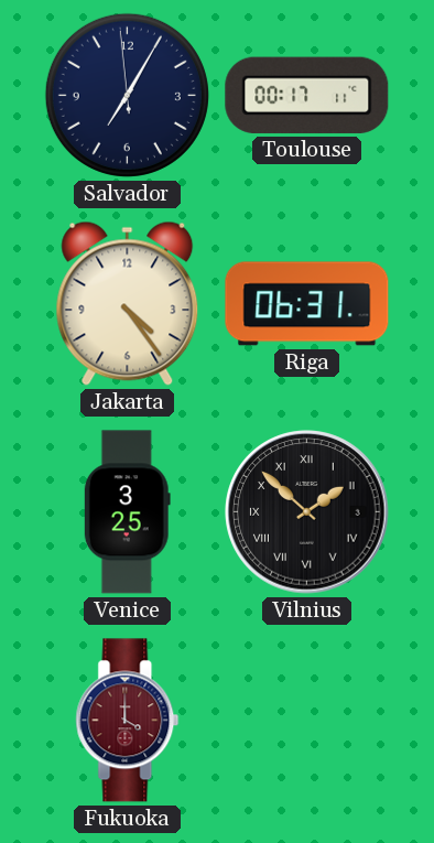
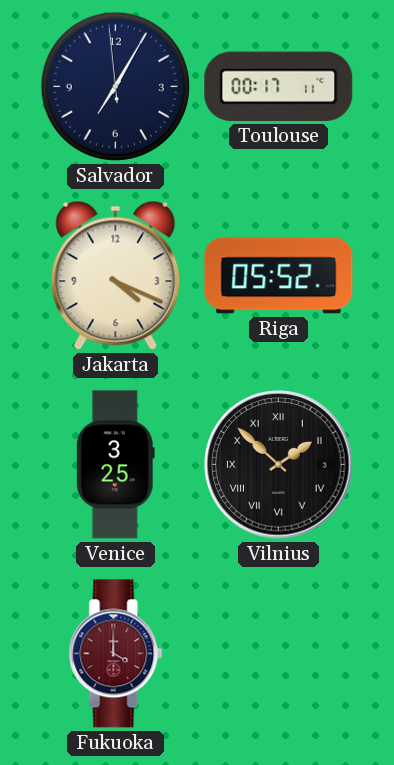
Jakarta: 4:24 -> 4:19 (116, 275)
Riga: 06:31 -> 05:52 (279, 276)
